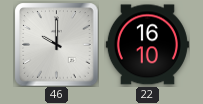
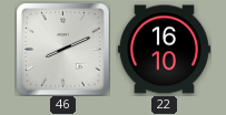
46: 10:00 -> 8:11 (62, 49)
